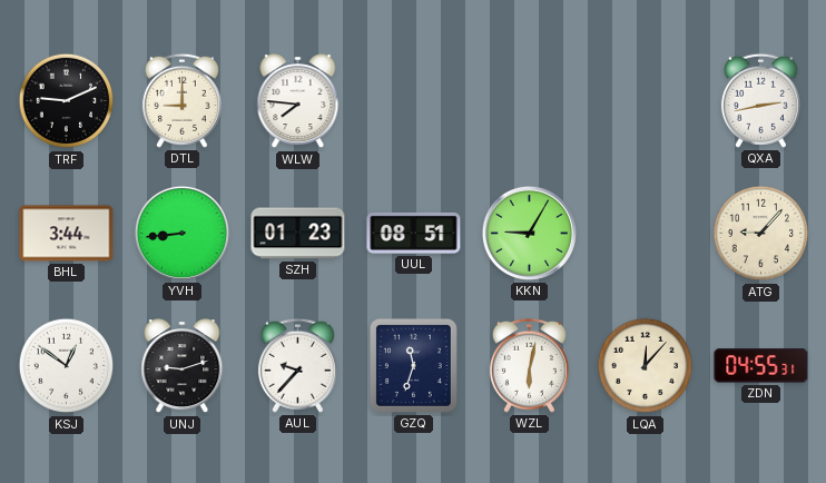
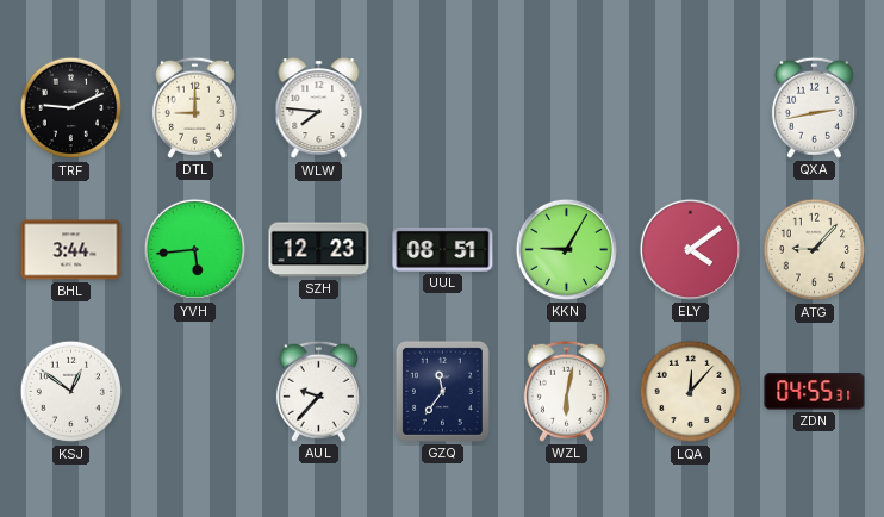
YVH: 8:44 -> 5:44 (194, 249)
SZH: 01:23 -> 12:23 (319, 250)
ELY: none -> 4:09 (690, 249)
UNJ: 9:12 -> none (183, 366)
GZQ: 11:33 -> 11:36 (442, 391)
